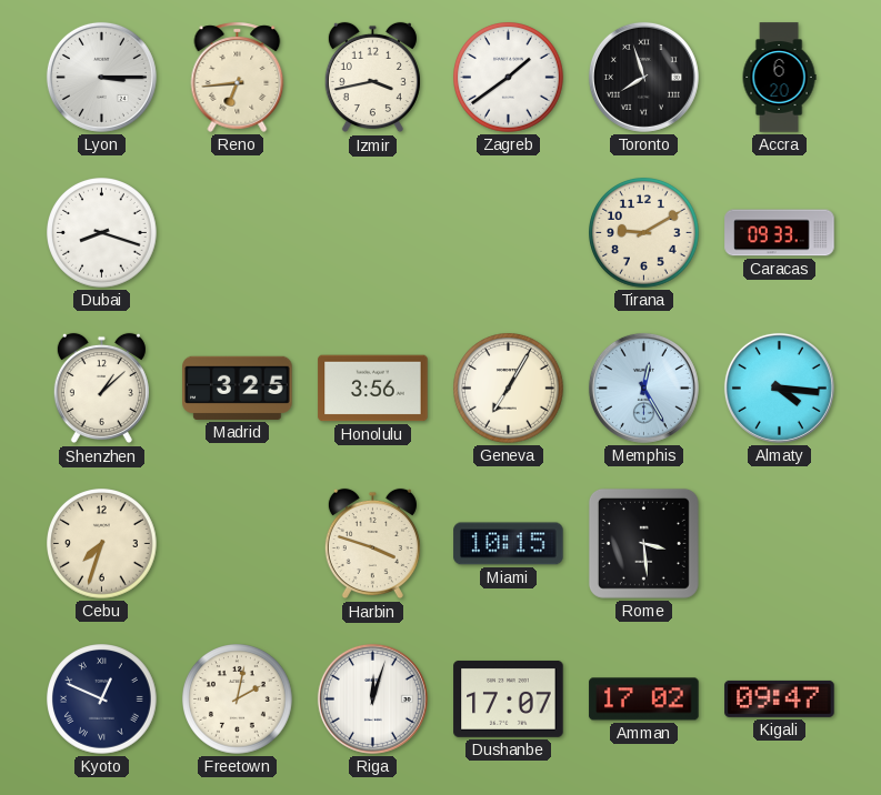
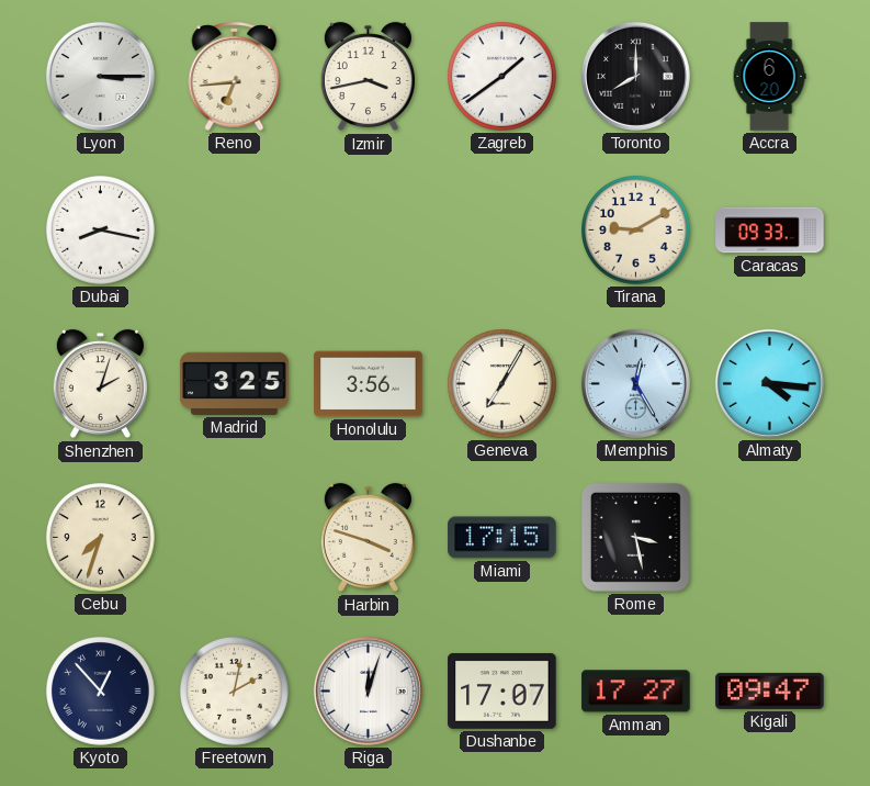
Toronto: 7:57 -> 8:00 (635, 76)
Dubai: 8:18 -> 8:17 (101, 231)
Shenzhen: 1:08 -> 2:03 (100, 384)
Miami: 10:15 -> 17:15 (502, 538)
Rome: 3:29 -> 3:28 (635, 537)
Kyoto: 12:49 -> 12:53 (101, 692)
Amman: 17:02 -> 17:27 (636, 692)
